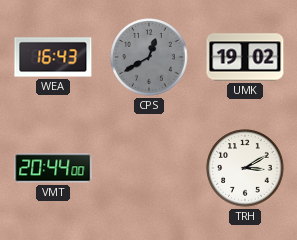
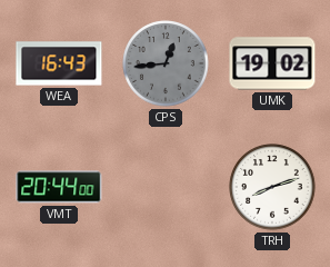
CPS: 12:40 -> 12:44 (166, 63)
TRH: 3:10 -> 8:12 (272, 187)
